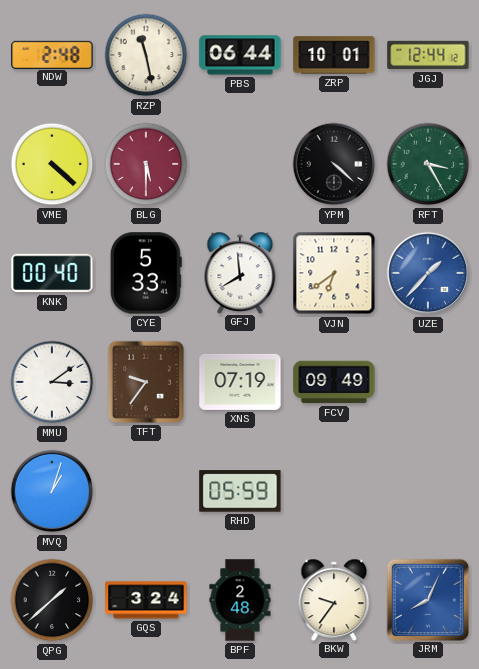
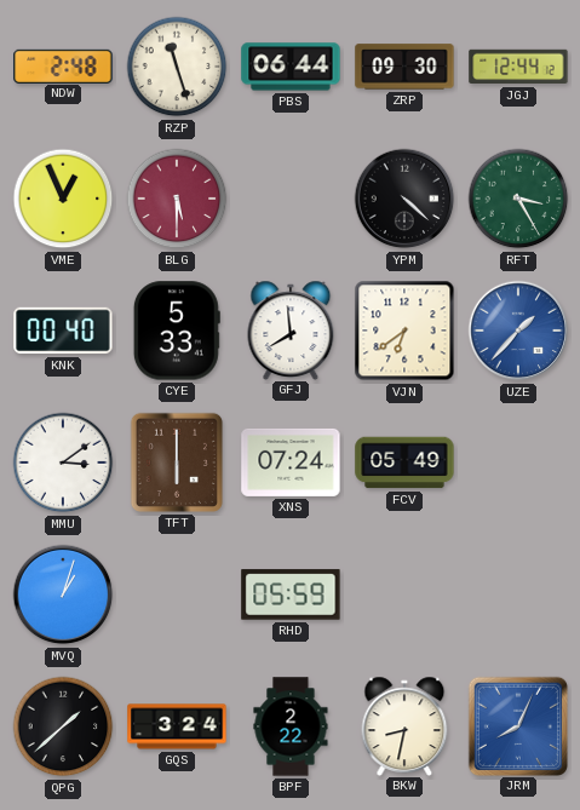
RZP: 11:28 -> 11:27 (177, 67)
ZRP: 10:01 -> 09:30 (404, 67)
VME: 4:22 -> 12:56 (63, 199)
TFT: 9:36 -> 6:00 (177, 463)
XNS: 07:19 -> 07:24 (291, 463)
FCV: 09:49 -> 05:49 (404, 463)
BPF: 2:48 -> 2:22 (291, 726)
BKW: 9:36 -> 8:32 (404, 725)
